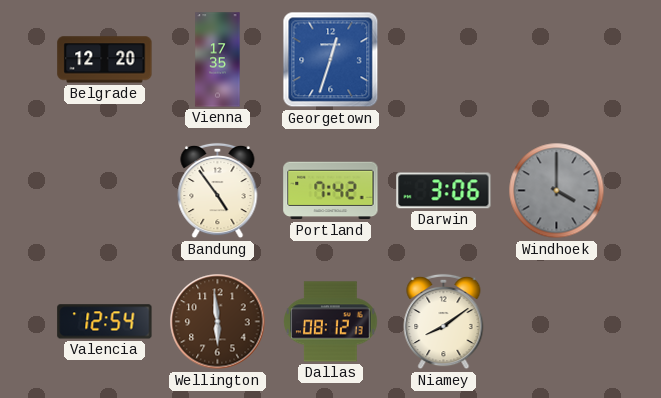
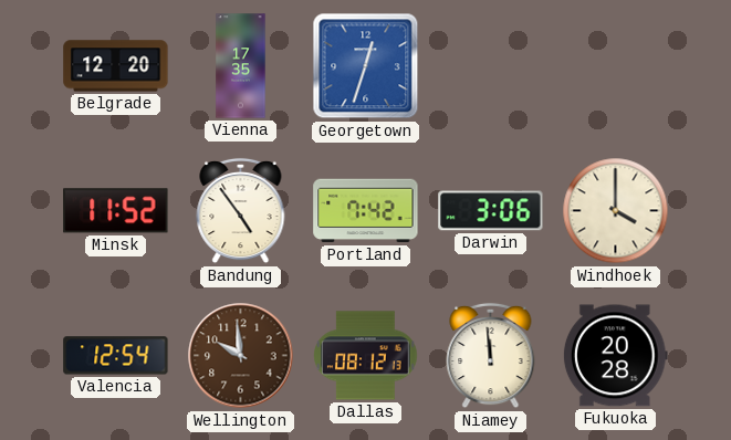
Minsk: none -> 11:52 (116, 211)
Windhoek dial: grey -> cream (616, 211)
Wellington: 5:59 -> 9:59 (241, 356)
Niamey: 8:09 -> 11:59 (491, 356)
Fukuoka: none -> 20:28 (615, 356)
